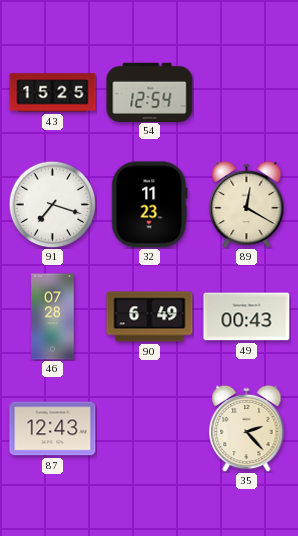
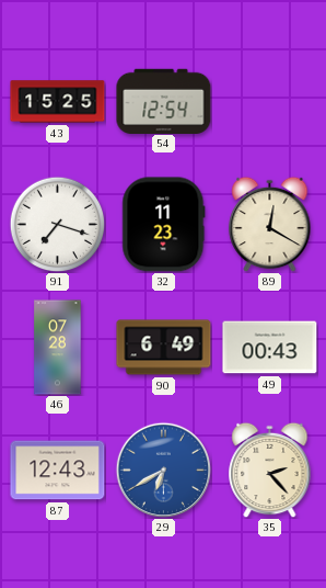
29: none -> 6:40 (163, 470)
